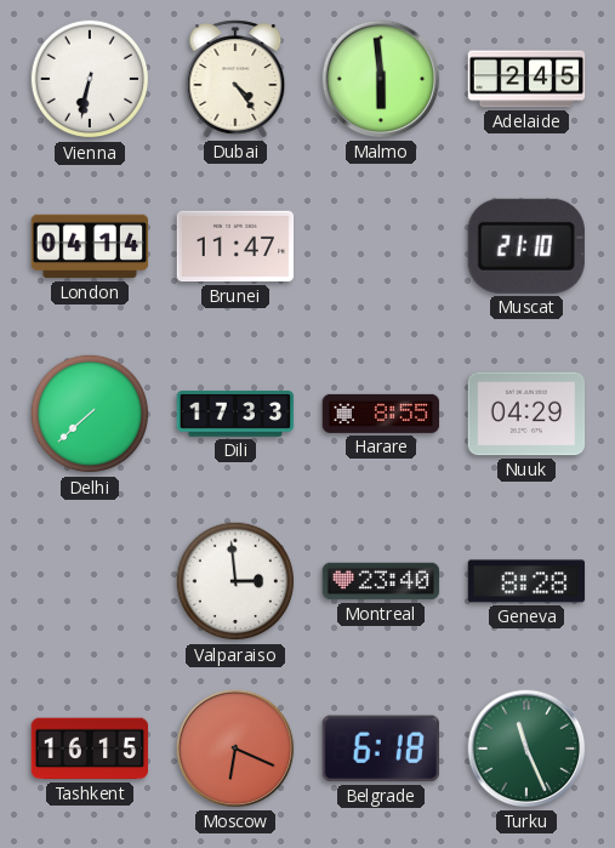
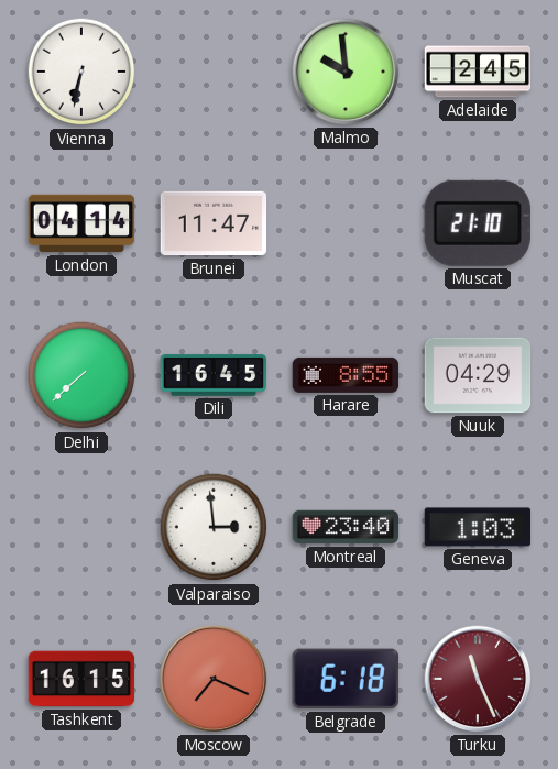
Dubai: 4:24 -> none (235, 79)
Malmo: 5:59 -> 9:59 (346, 72)
Dili: 17:33 -> 16:45 (214, 375)
Geneva: 8:28 -> 1:03 (478, 527)
Moscow: 6:19 -> 7:19 (214, 679)
Turku dial: green -> burgundy (478, 679)
